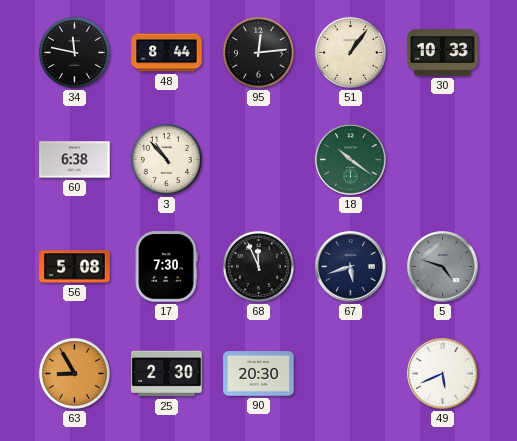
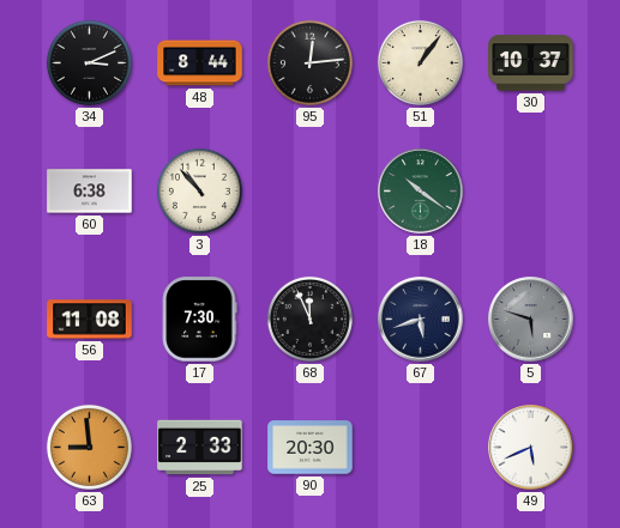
34: 11:47 -> 3:11 (89, 62)
30: 10:33 -> 10:37 (531, 63)
56: 5:08 -> 11:08 (90, 320)
5: 4:48 -> 5:48 (531, 320)
63: 8:55 -> 8:59 (89, 447)
25: 2:30 -> 2:33 (200, 448)
